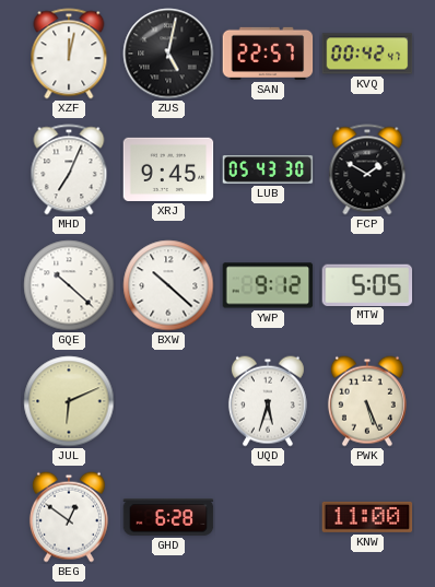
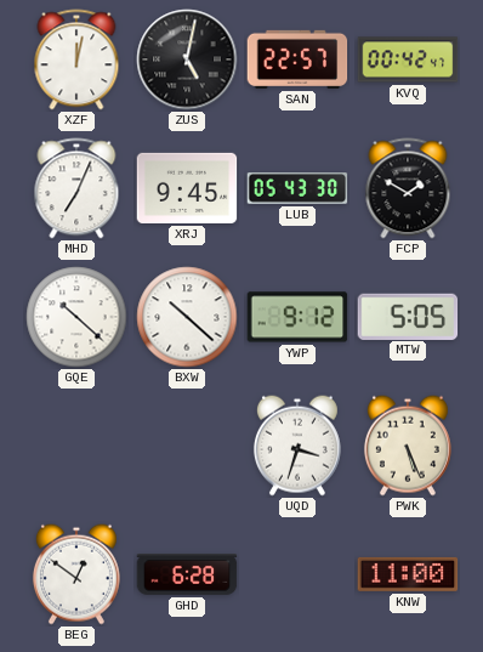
JUL: 6:11 -> none (69, 401)
UQD: 5:33 -> 3:33 (297, 446)
